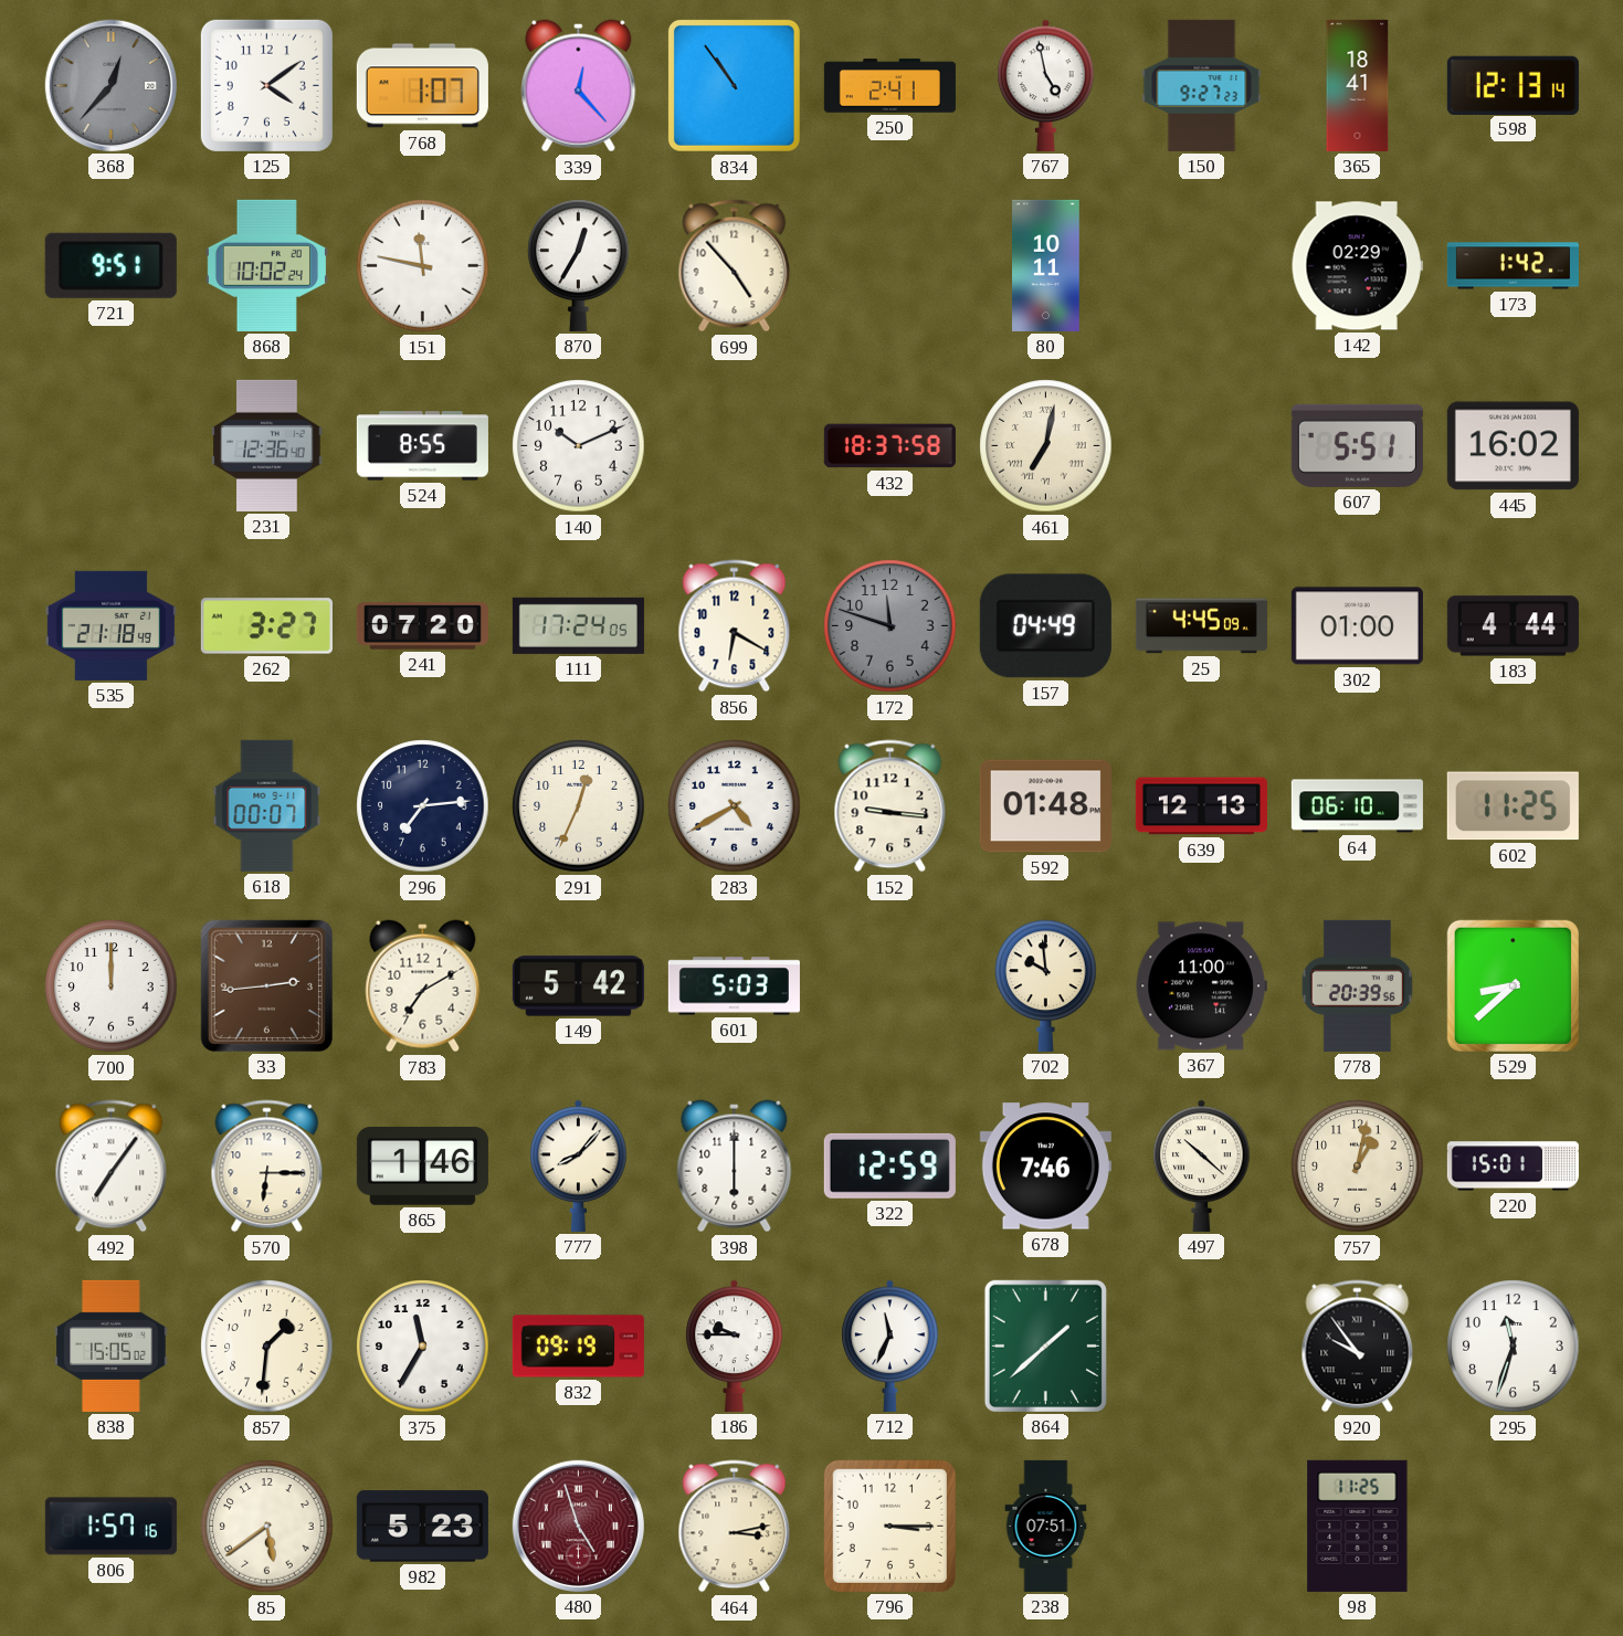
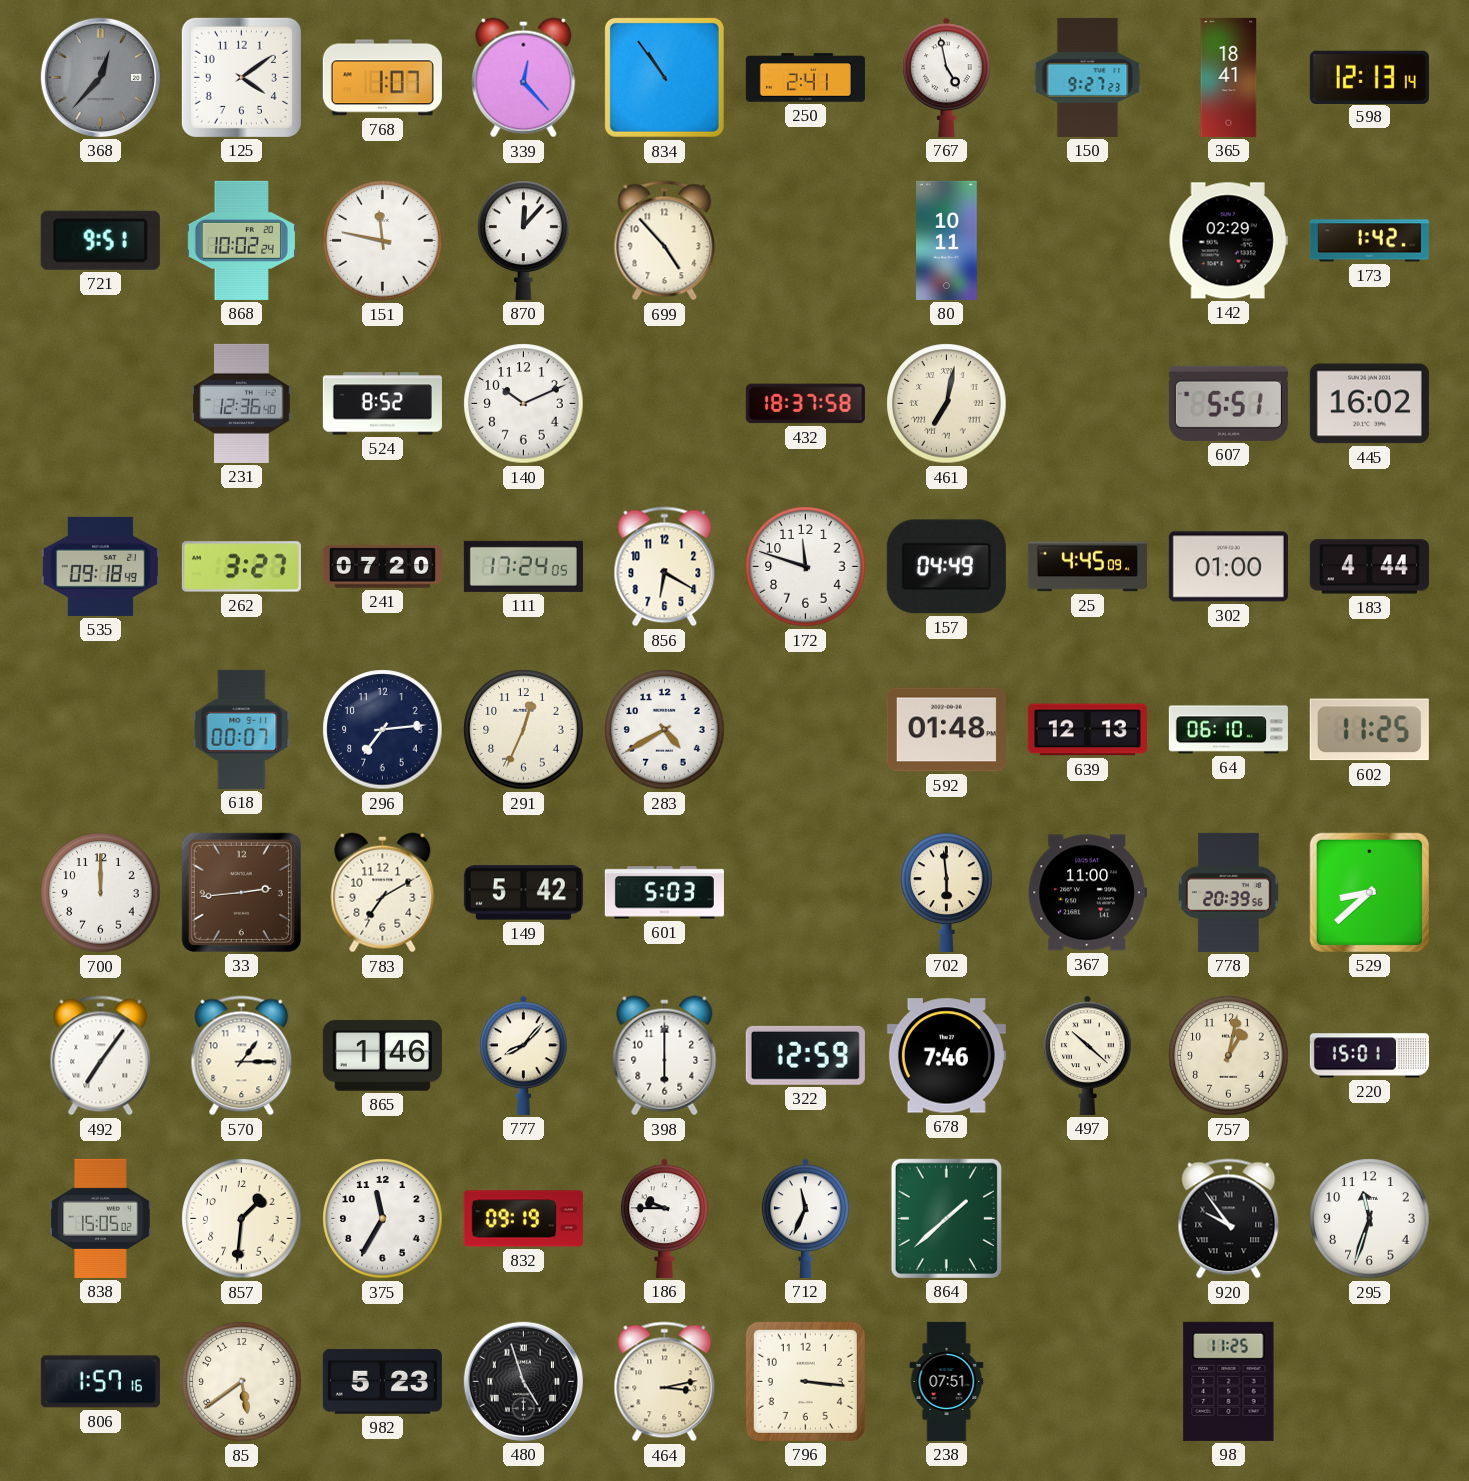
870: 12:35 -> 12:07 (524, 240)
524: 8:55 -> 8:52 (382, 404)
535: 21:18 -> 09:18 (100, 566)
172 dial: grey -> white (806, 567)
152: 9:16 -> none (890, 806)
702: 9:59 -> 5:59 (947, 892)
570: 6:15 -> 1:15 (242, 1056)
480 dial: burgundy -> black (523, 1381)
796: 3:15 -> 3:16 (805, 1381)
